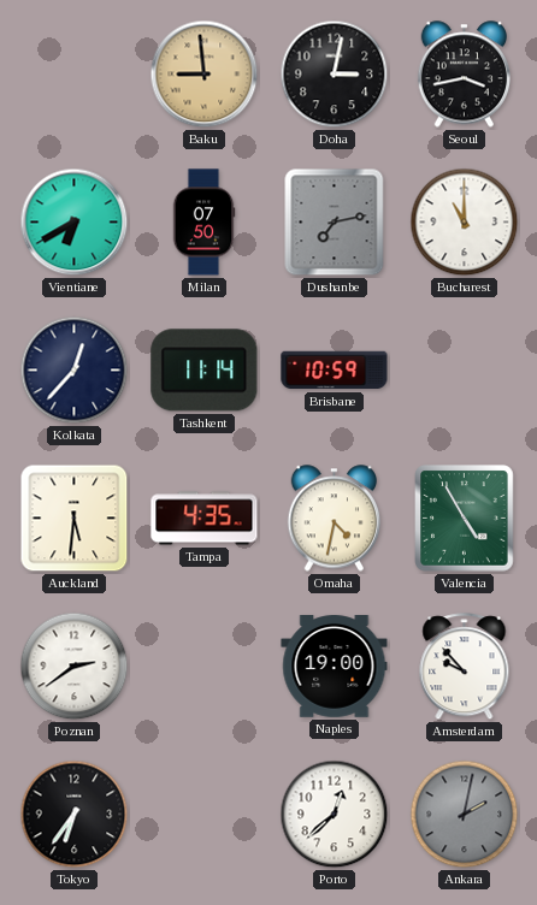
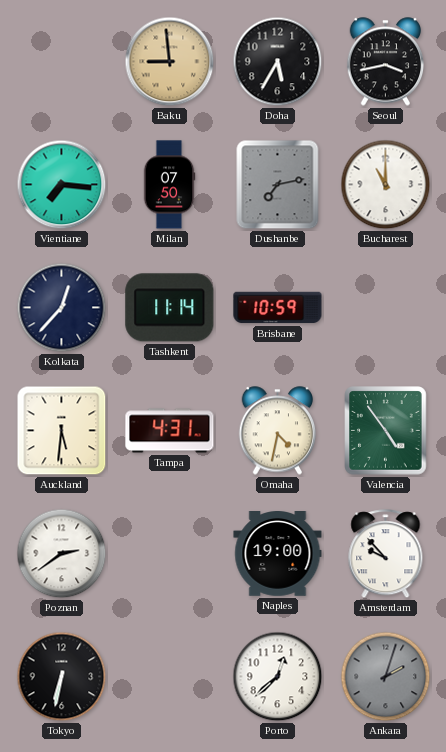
Doha: 3:02 -> 5:35 (278, 62)
Vientiane: 6:40 -> 7:16 (62, 185)
Tampa: 4:35 -> 4:31 (170, 431)
Valencia: 4:55 -> 4:54 (386, 431)
Tokyo: 6:36 -> 6:32 (62, 677)
Ankara: 2:02 -> 2:03 (386, 677)
